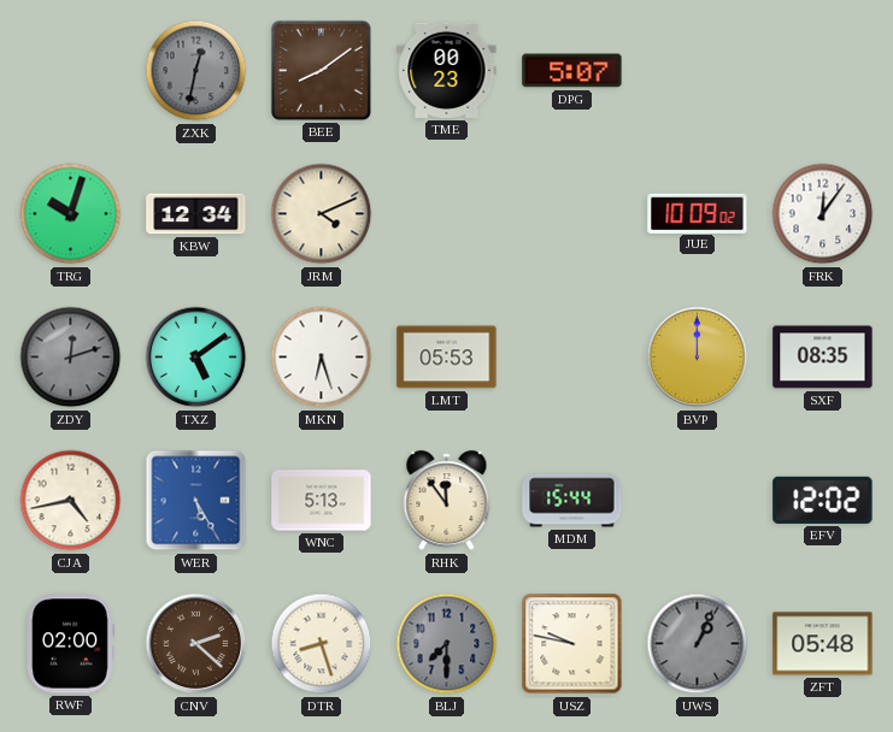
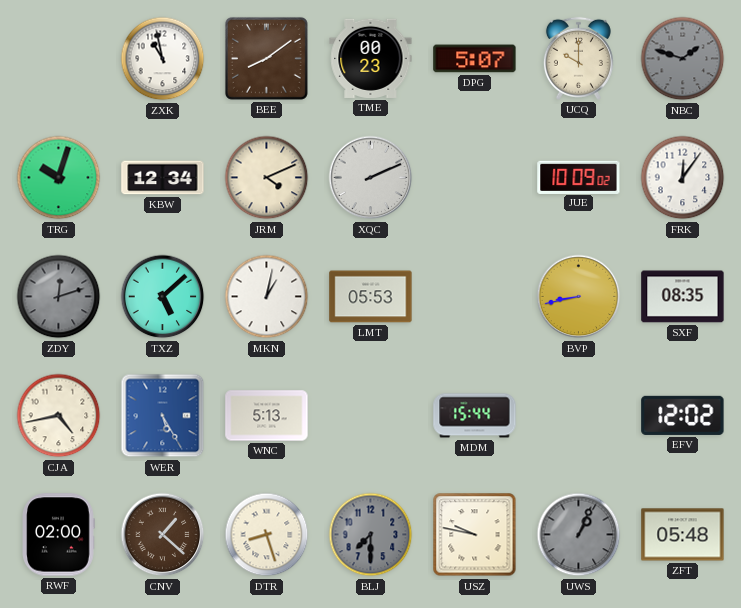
ZXK: 12:32 -> 10:58 (163, 59)
ZXK dial: grey -> white (163, 59)
UCQ: none -> 10:00 (578, 58)
NBC: none -> 1:48 (683, 59)
XQC: none -> 2:11 (371, 178)
TXZ: 5:09 -> 5:08 (163, 297)
MKN: 6:27 -> 1:02 (267, 297)
BVP: 12:00 -> 8:43 (579, 297)
RHK: 11:54 -> none (447, 501)
CNV: 2:22 -> 1:22 (163, 535)
